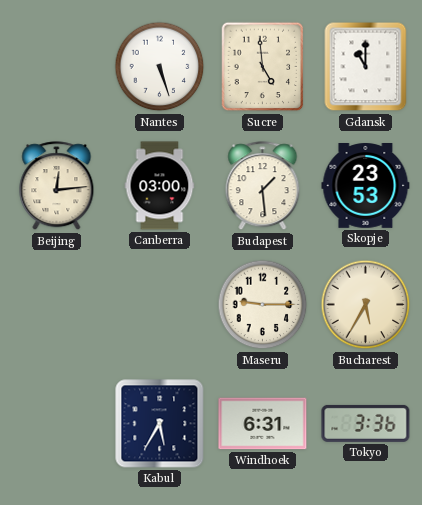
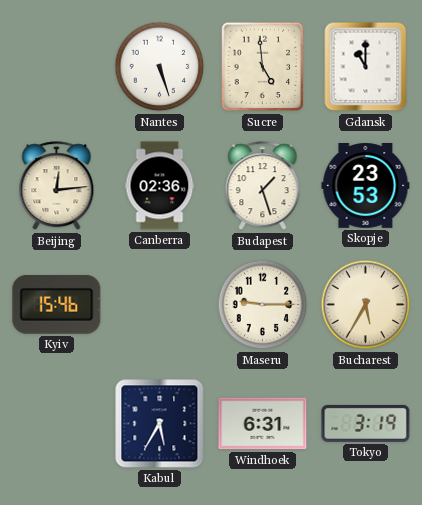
Canberra: 03:00 -> 02:36 (160, 186)
Budapest: 1:29 -> 1:27 (263, 186)
Kyiv: none -> 15:46 (57, 304)
Tokyo: 3:36 -> 3:19 (366, 423)
